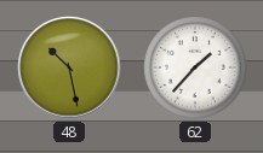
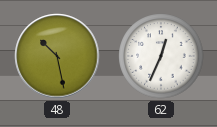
62: 1:37 -> 12:34 (161, 56)
